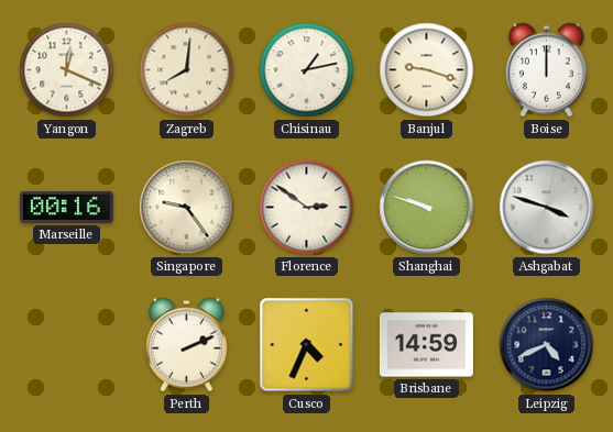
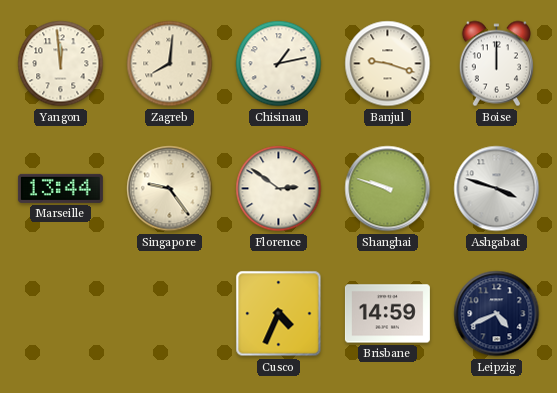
Yangon: 12:19 -> 11:59 (61, 64)
Marseille: 00:16 -> 13:44 (60, 188)
Perth: 2:11 -> none (186, 345)
